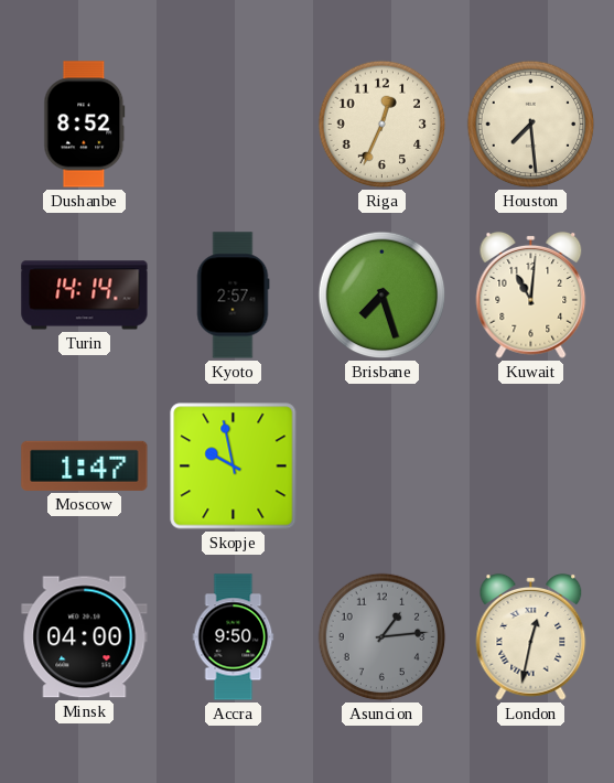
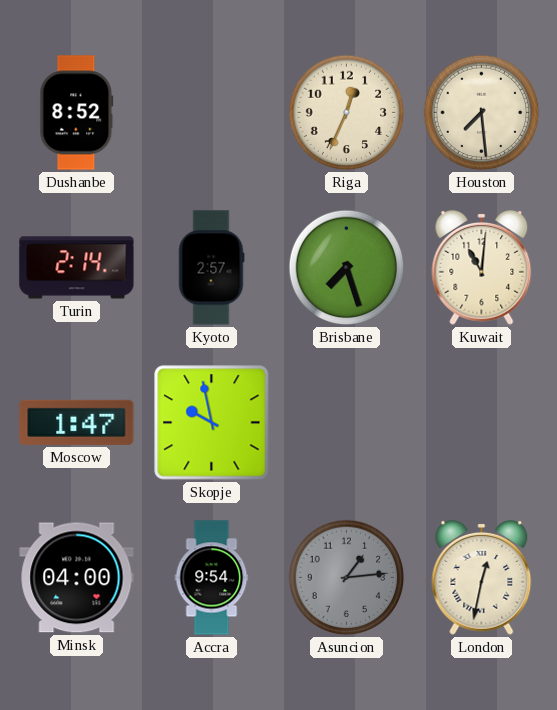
Turin: 14:14 -> 2:14 (77, 268)
Accra: 9:50 -> 9:54 (212, 578)
